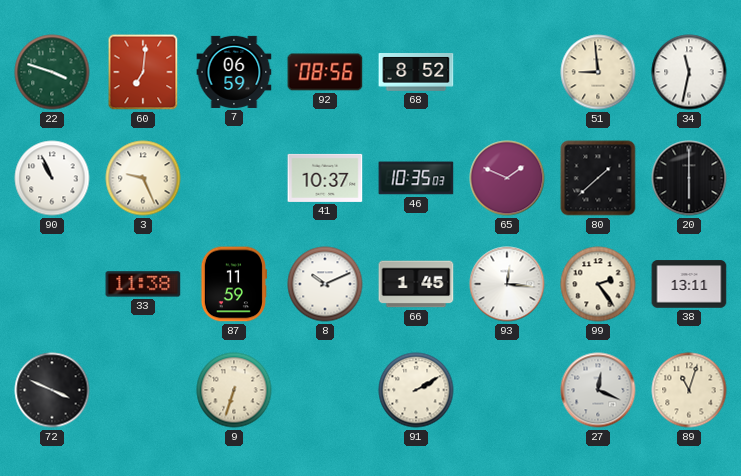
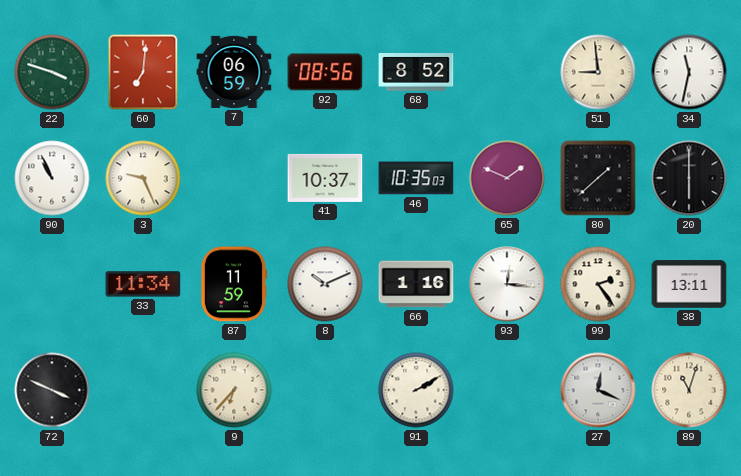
33: 11:38 -> 11:34 (143, 284)
66: 1:45 -> 1:16 (416, 284)
9: 6:33 -> 6:37 (234, 390)
